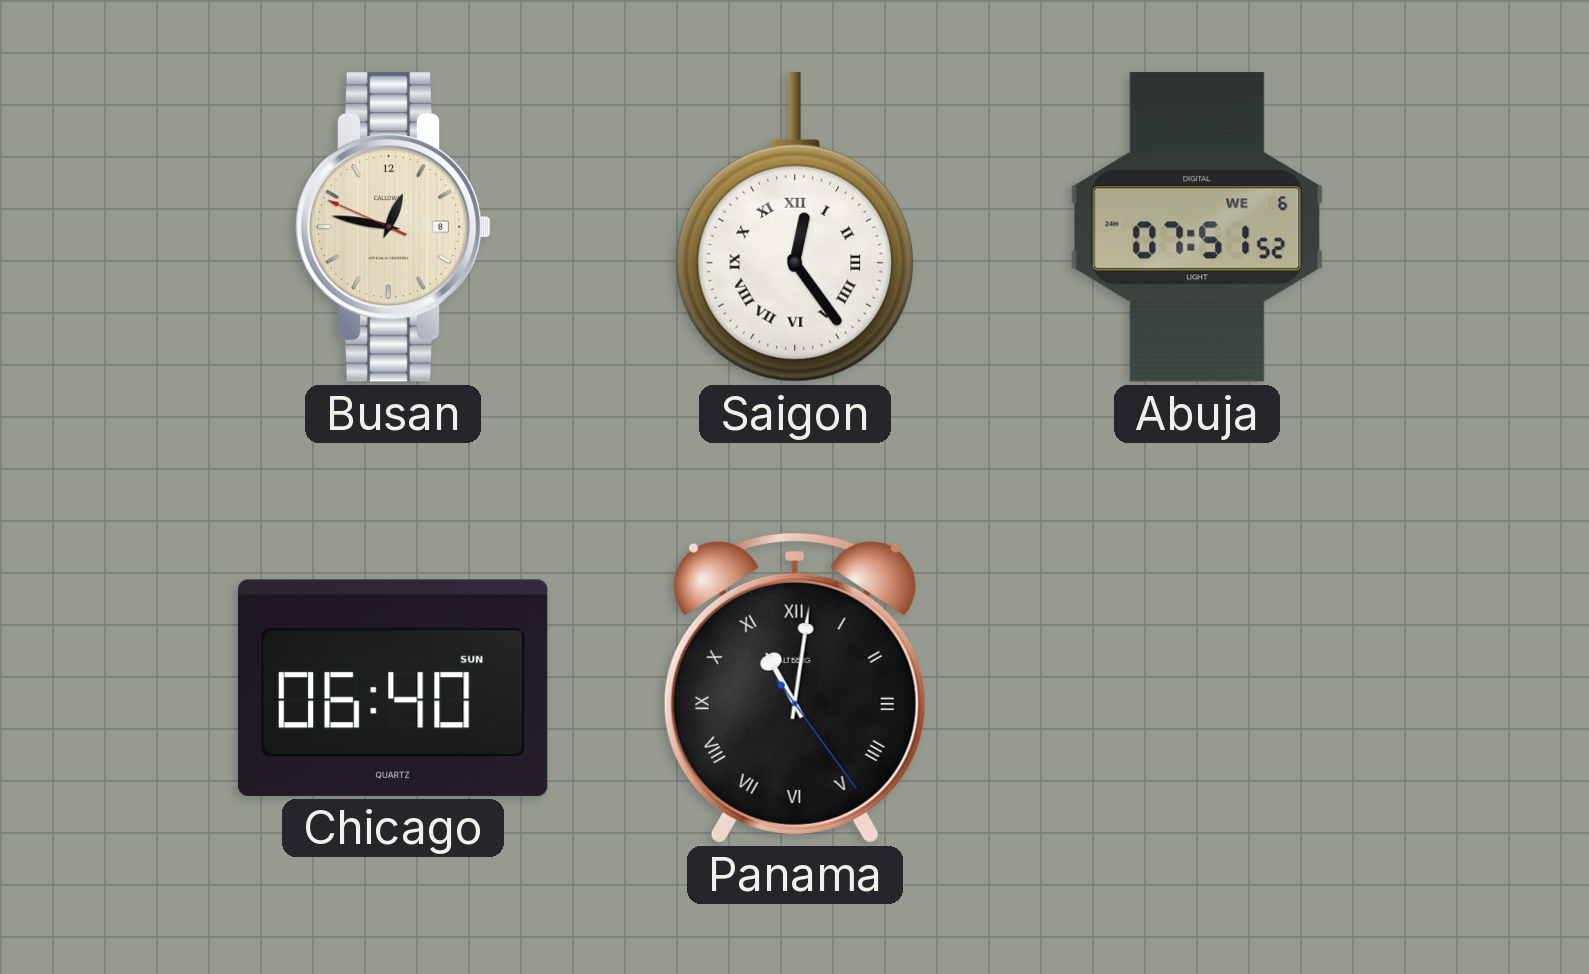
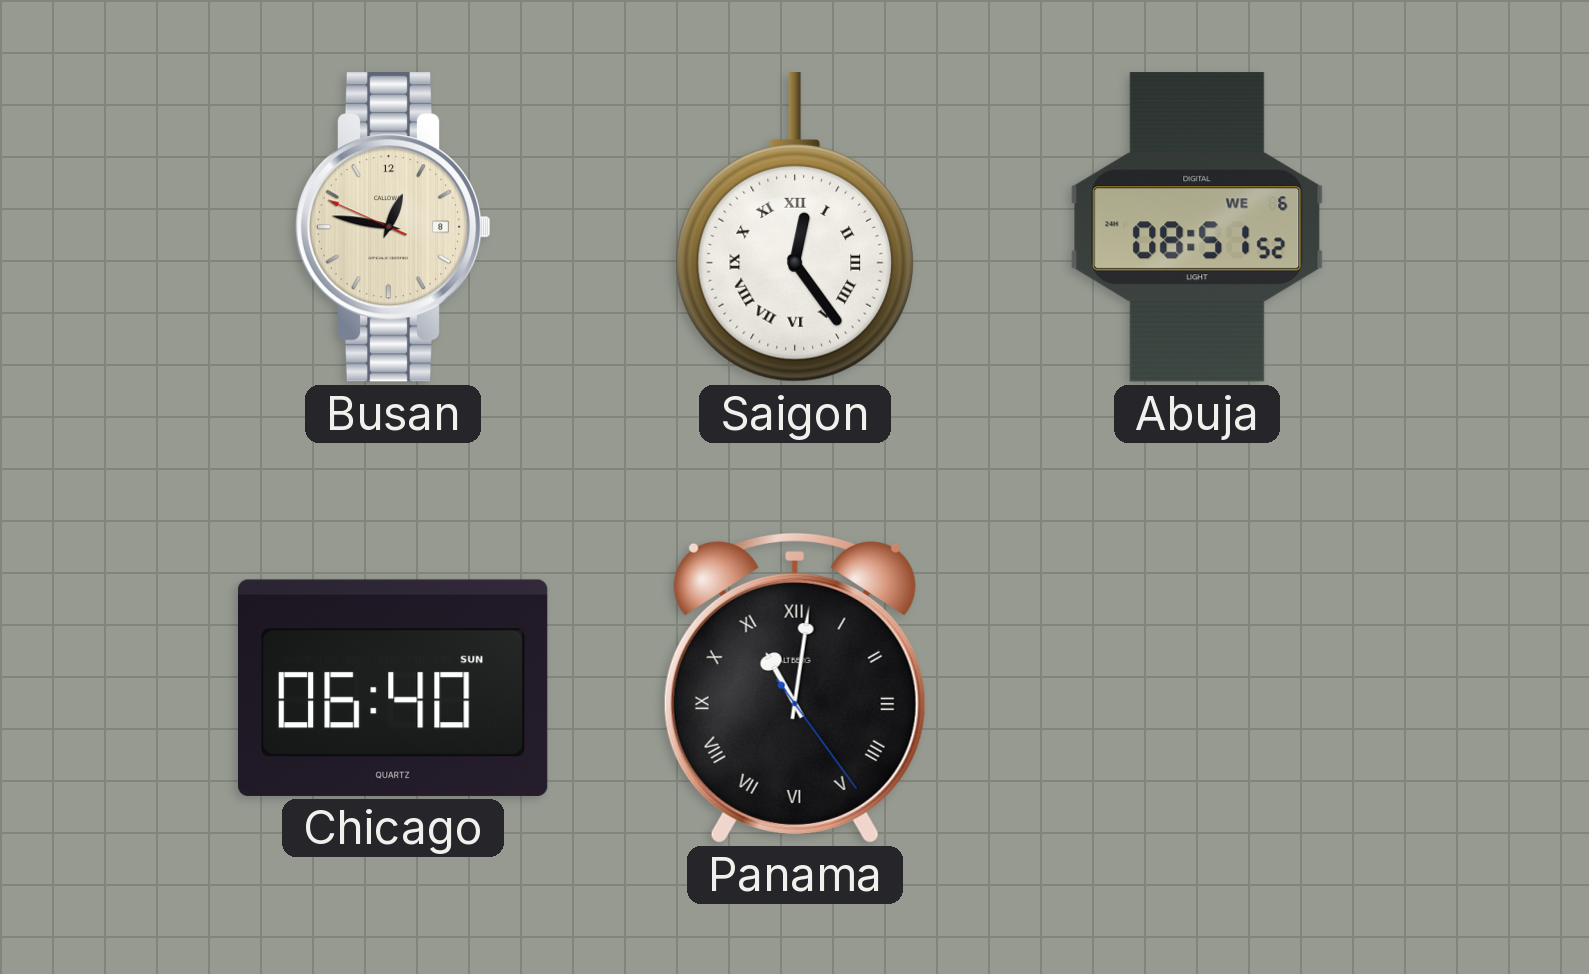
Abuja: 07:51 -> 08:51 (1197, 227)
